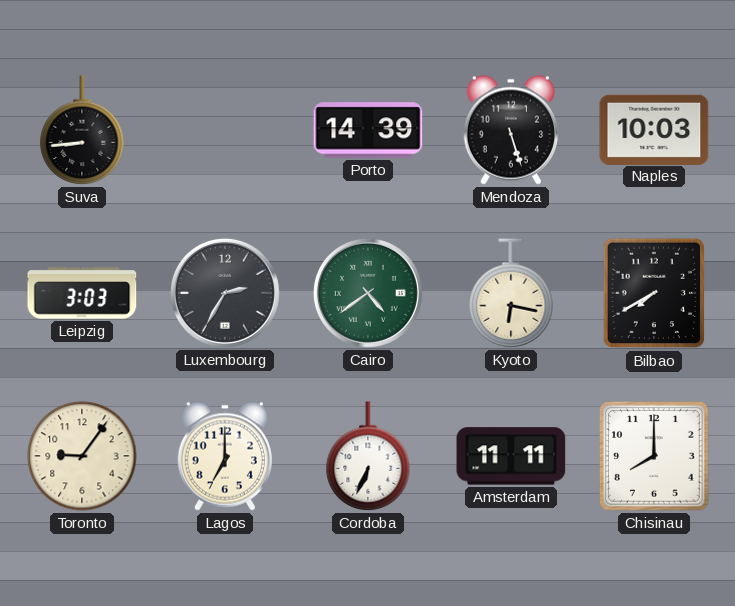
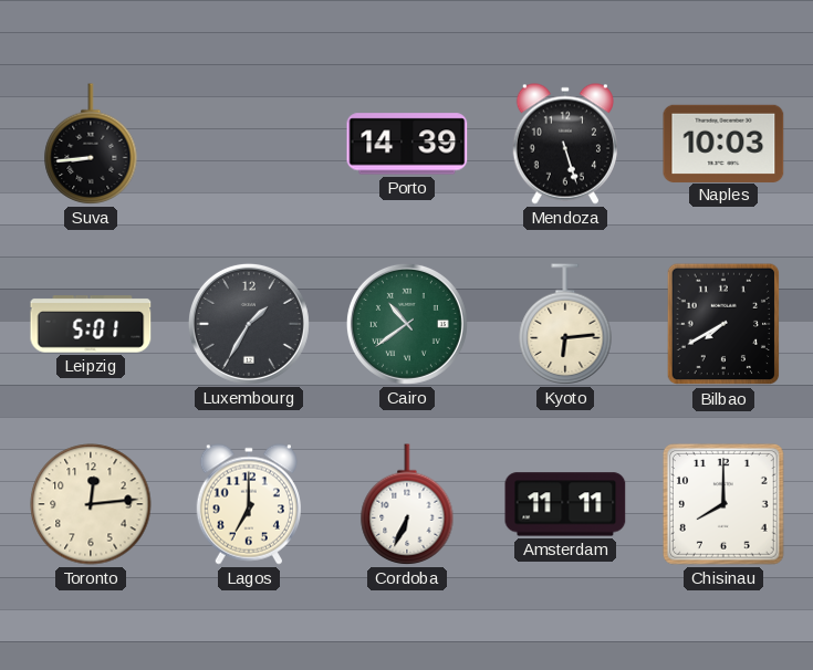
Leipzig: 3:03 -> 5:01 (91, 324)
Luxembourg: 2:35 -> 1:35 (249, 324)
Cairo: 4:39 -> 10:39 (407, 324)
Kyoto: 6:17 -> 6:14 (565, 324)
Toronto: 9:06 -> 12:14 (91, 504)
